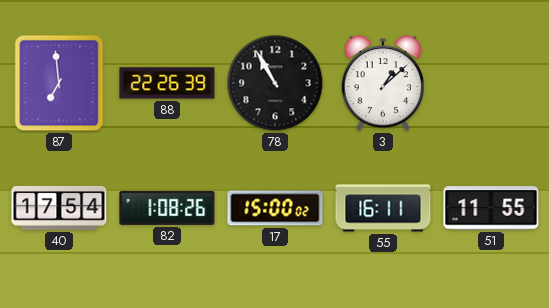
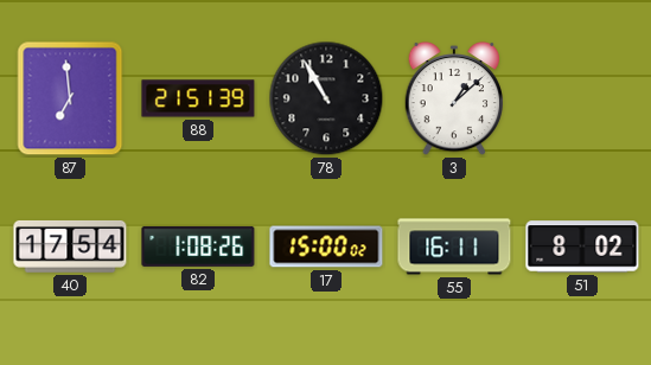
88: 22:26 -> 21:51 (198, 98)
51: 11:55 -> 8:02 (582, 246)
